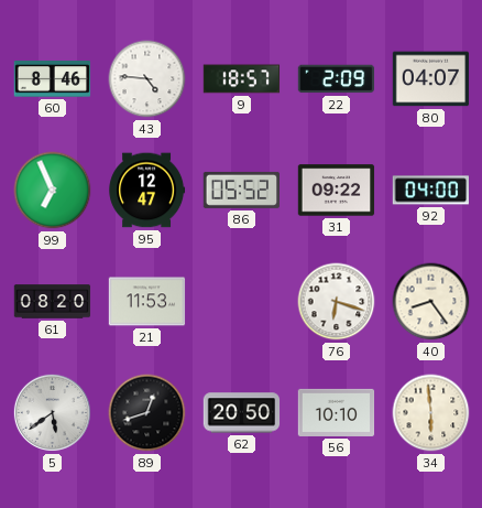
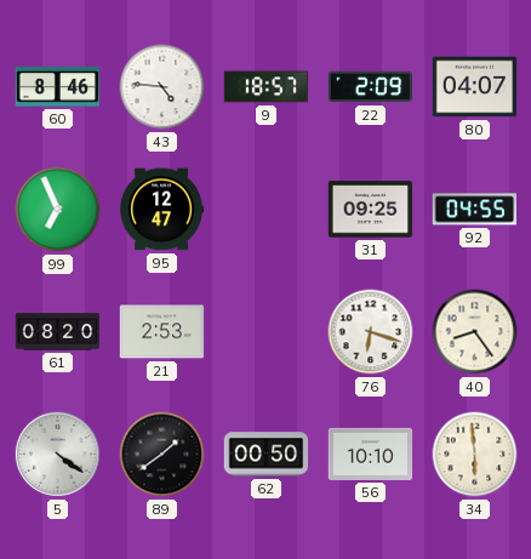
86: 05:52 -> none (242, 190)
31: 09:22 -> 09:25 (371, 210)
92: 04:00 -> 04:55 (474, 210)
21: 11:53 -> 2:53 (162, 332)
5: 5:39 -> 4:21 (57, 454)
89: 12:42 -> 1:39 (162, 455)
62: 20:50 -> 00:50 (267, 455)
